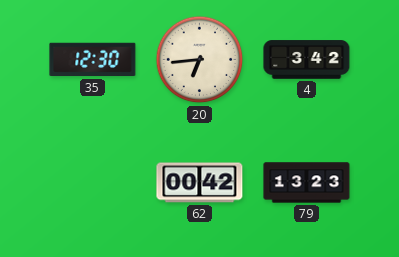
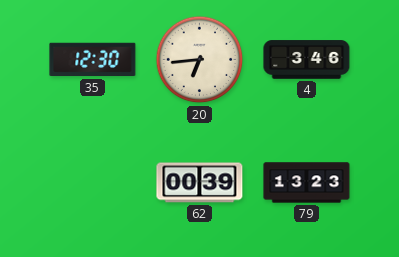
4: 3:42 -> 3:46 (307, 60)
62: 00:42 -> 00:39 (200, 183)
